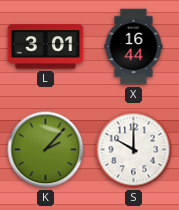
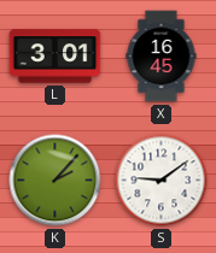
X: 16:44 -> 16:45 (162, 57)
S: 10:00 -> 9:09 (162, 181)
